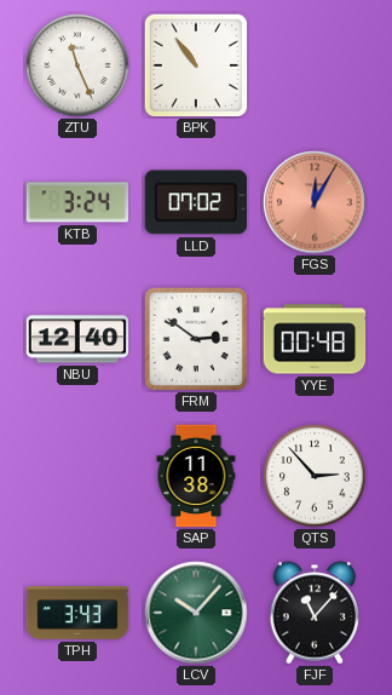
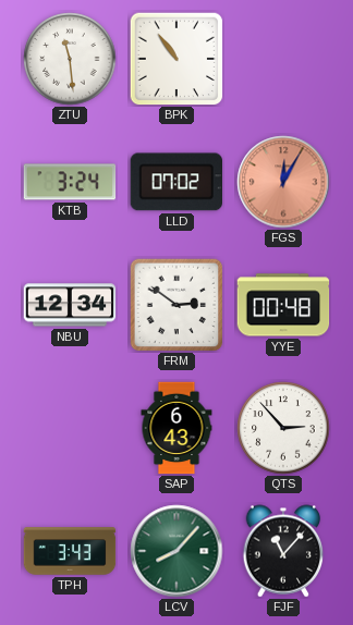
ZTU: 11:26 -> 11:29 (70, 59)
NBU: 12:40 -> 12:34 (70, 305)
SAP: 11:38 -> 6:43 (176, 428)
LCV: 10:07 -> 8:07 (176, 551)
